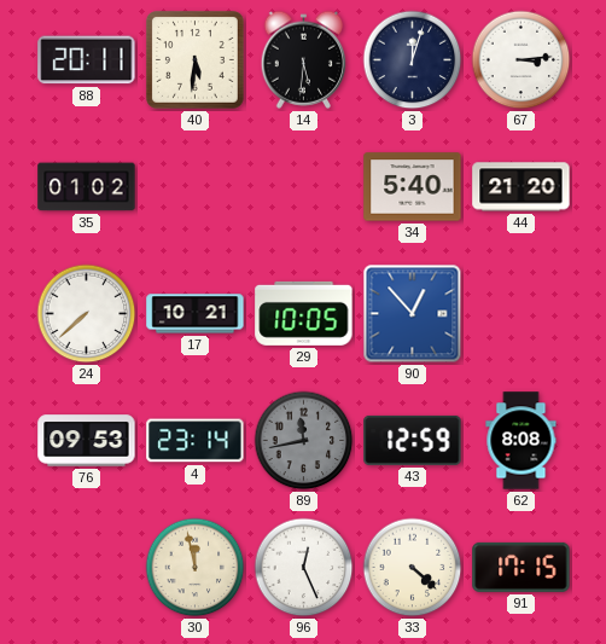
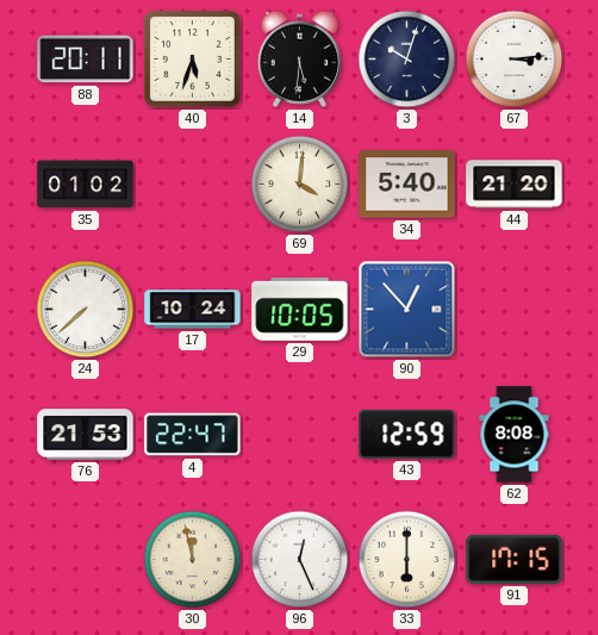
40: 5:31 -> 5:33 (193, 60)
3: 12:03 -> 10:03 (407, 60)
69: none -> 4:01 (300, 185)
17: 10:21 -> 10:24 (193, 310)
76: 09:53 -> 21:53 (86, 435)
4: 23:14 -> 22:47 (193, 435)
89: 11:43 -> none (304, 441)
33: 4:22 -> 6:00 (407, 560)
